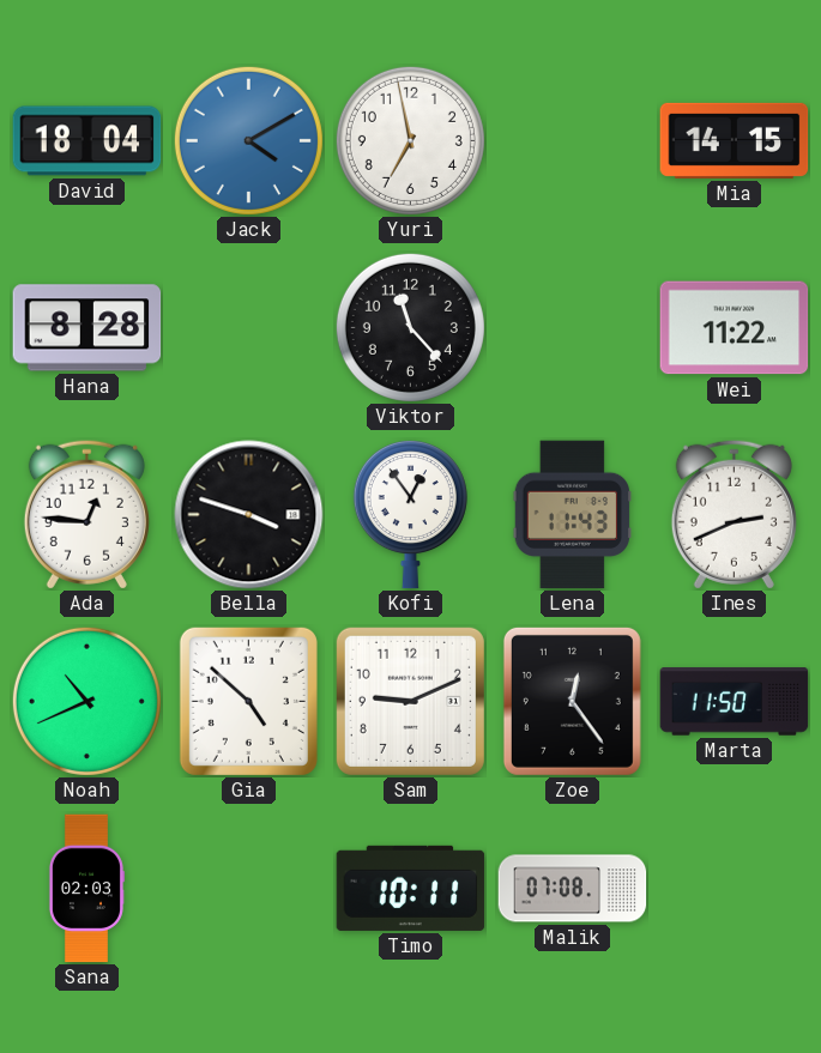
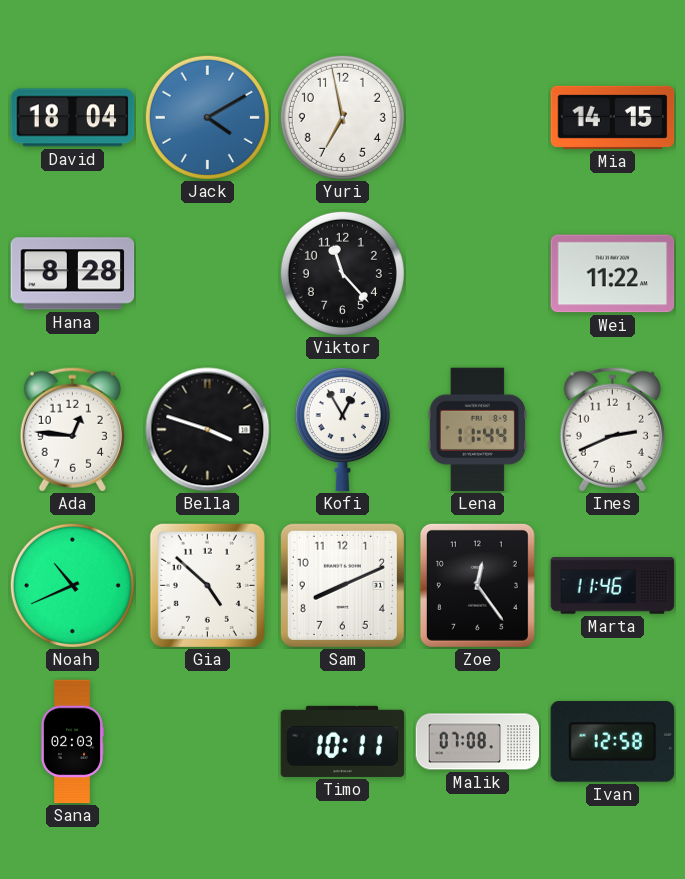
Kofi: 12:54 -> 12:55 (342, 430)
Lena: 11:43 -> 11:44 (478, 430)
Sam: 9:11 -> 8:11 (342, 585)
Marta: 11:50 -> 11:46 (613, 586)
Ivan: none -> 12:58 (613, 741)
